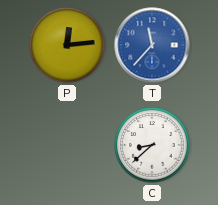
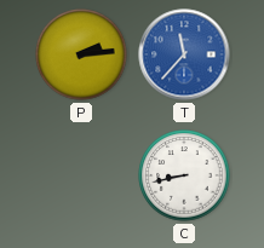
P: 12:14 -> 2:14 (81, 54)
C: 8:38 -> 8:43 (184, 175)
